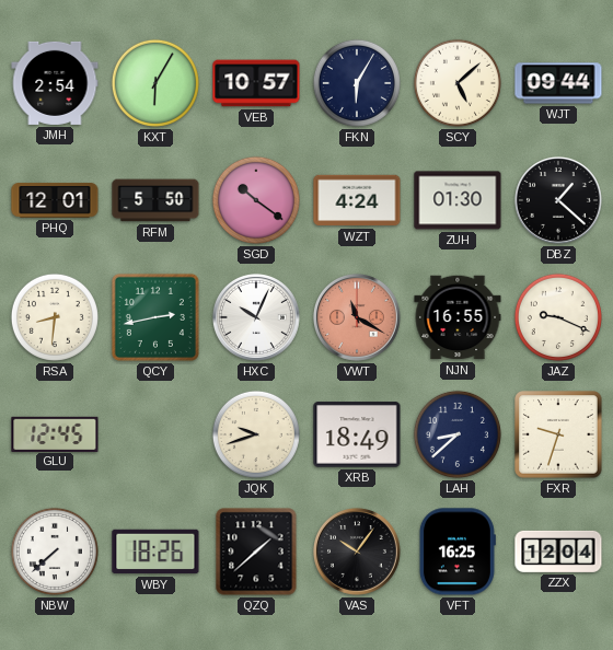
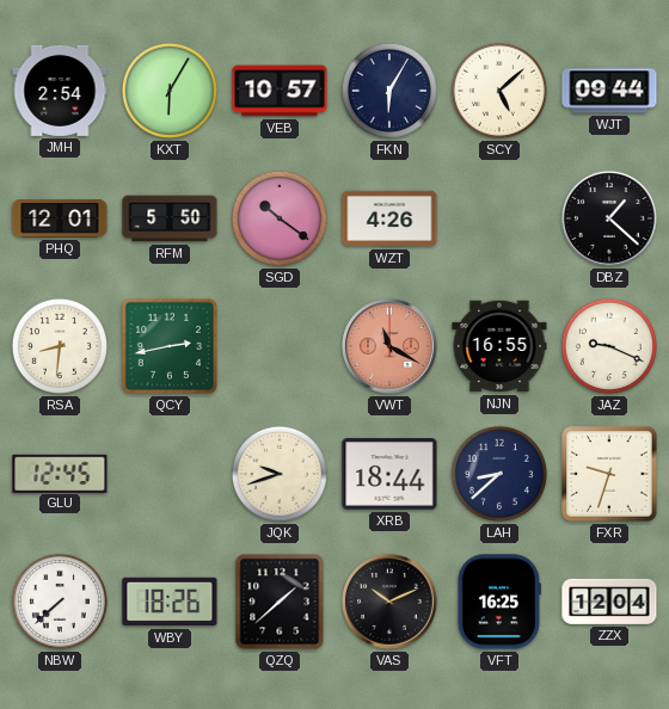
WZT: 4:24 -> 4:26 (389, 218)
ZUH: 01:30 -> none (458, 200)
HXC: 10:04 -> none (256, 317)
XRB: 18:49 -> 18:44 (389, 474)
VAS: 10:06 -> 10:11 (389, 602)
